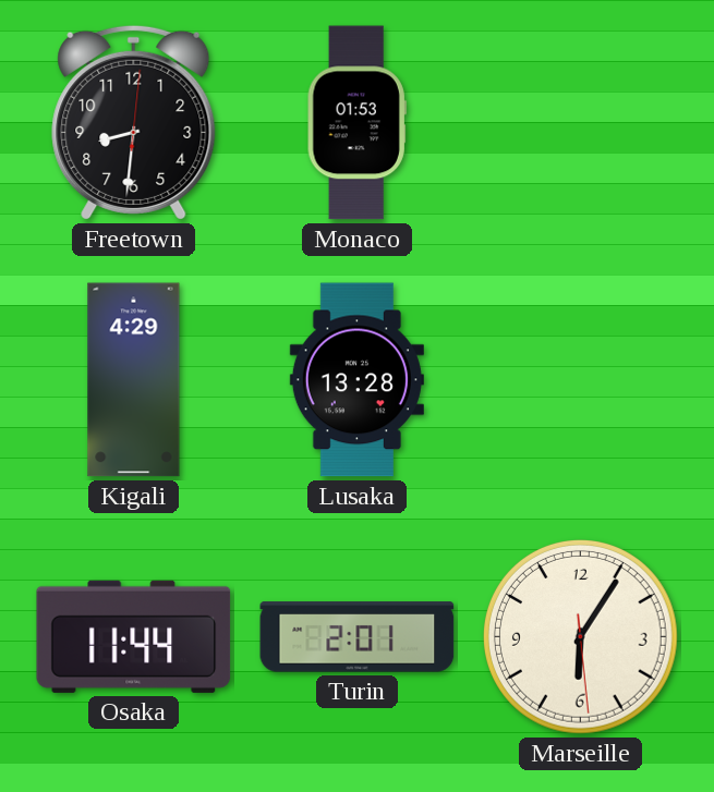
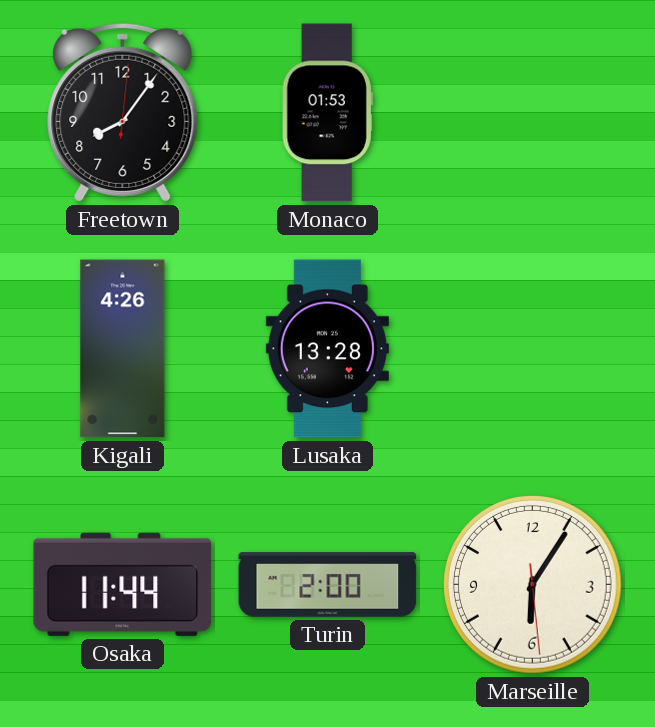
Freetown: 8:31 -> 8:06 (123, 112)
Kigali: 4:29 -> 4:26 (123, 349)
Turin: 2:01 -> 2:00 (328, 585)
